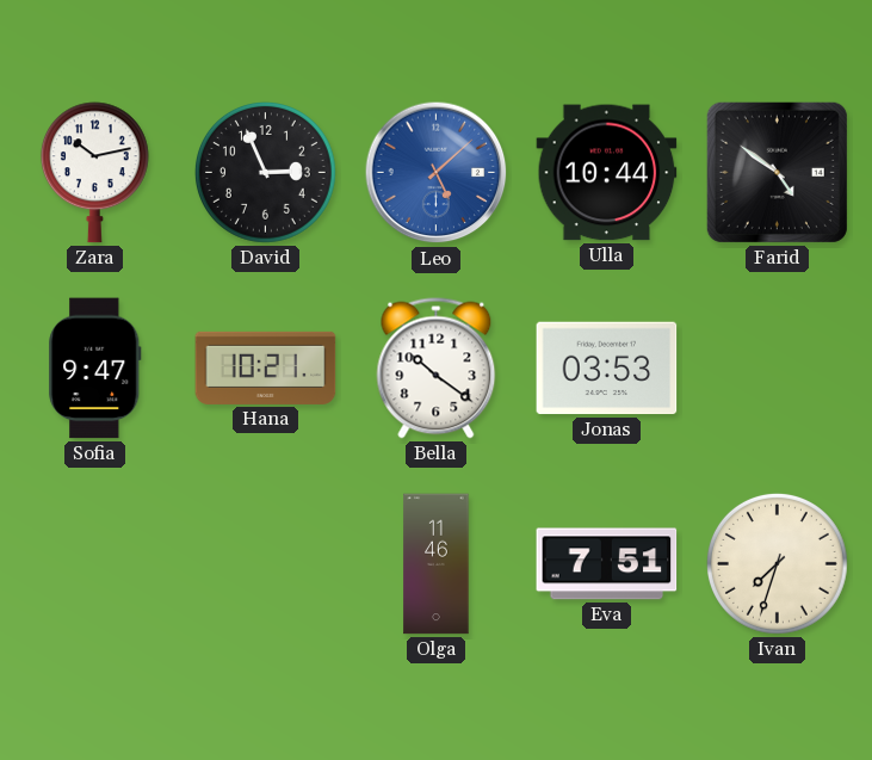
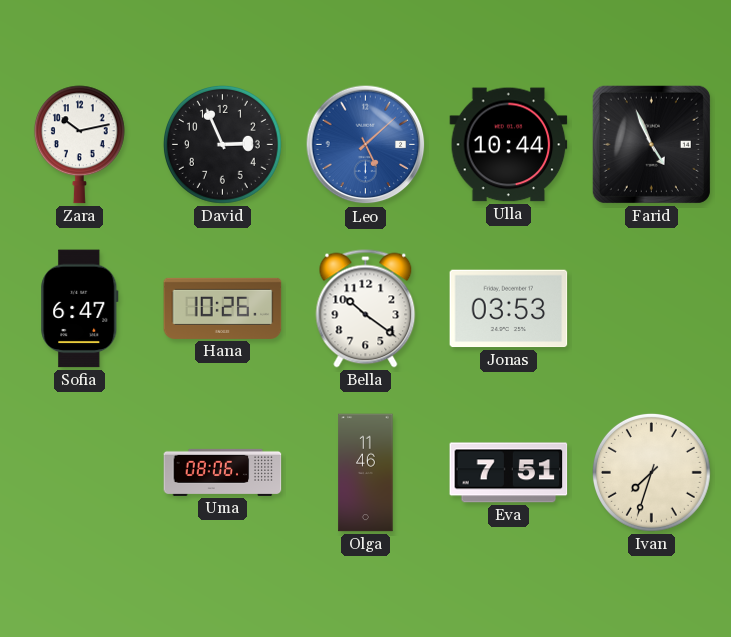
Farid: 4:51 -> 4:56 (651, 144)
Sofia: 9:47 -> 6:47 (80, 309)
Hana: 10:21 -> 10:26 (223, 308)
Uma: none -> 08:06 (223, 472)
